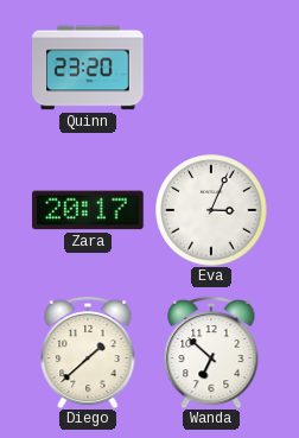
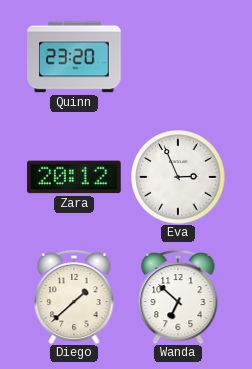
Zara: 20:17 -> 20:12 (74, 177)
Eva: 3:04 -> 2:56 (178, 177)
